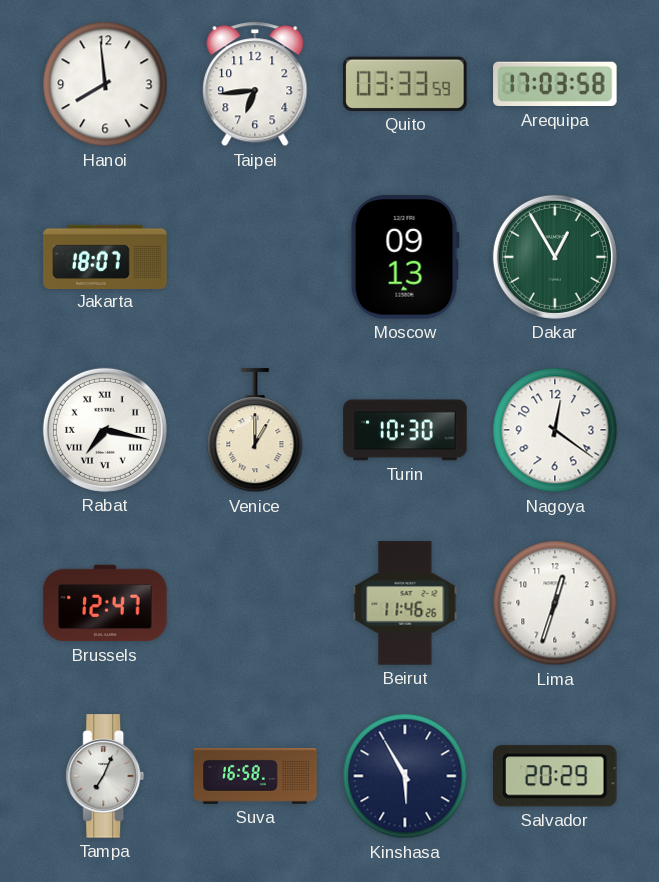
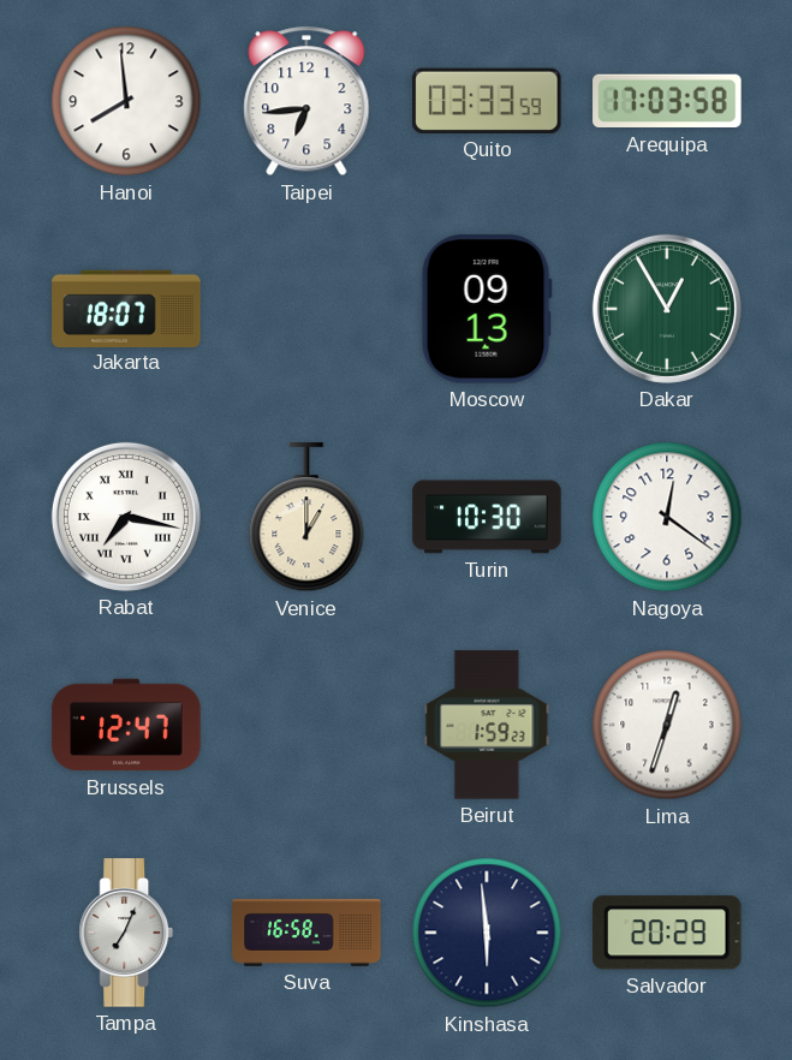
Beirut: 11:46 -> 1:59 (487, 725)
Kinshasa: 5:55 -> 5:59 (487, 933)
